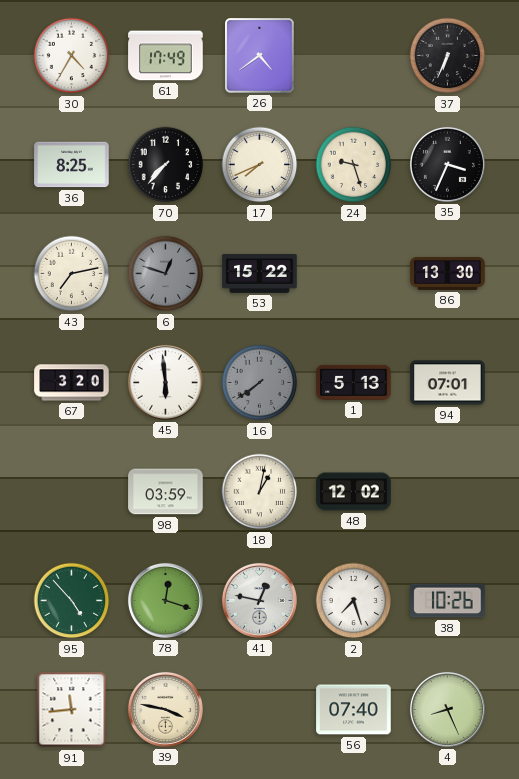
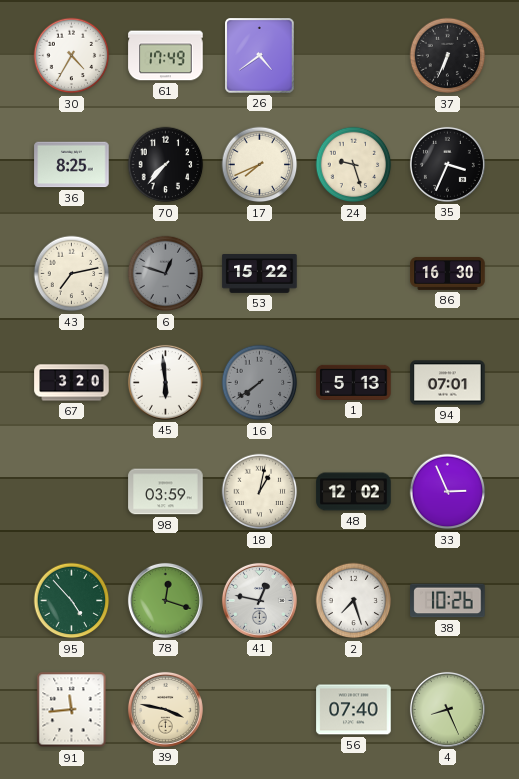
86: 13:30 -> 16:30 (448, 274)
33: none -> 2:56 (448, 492)
